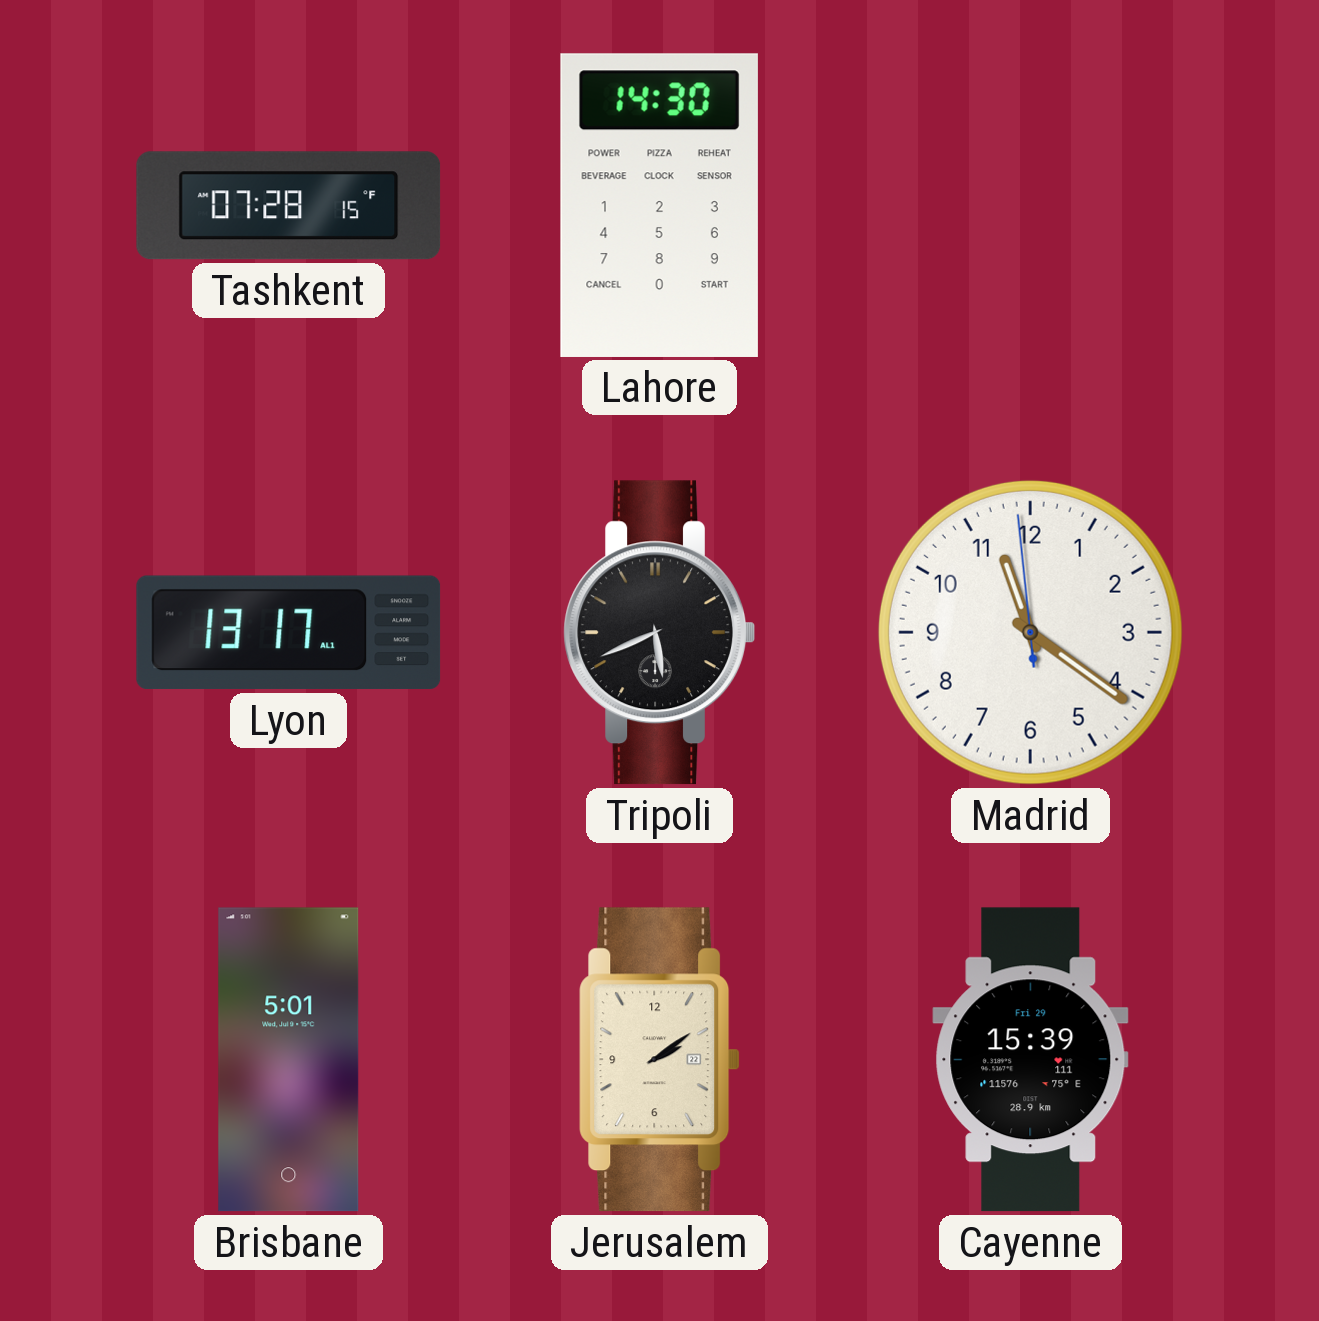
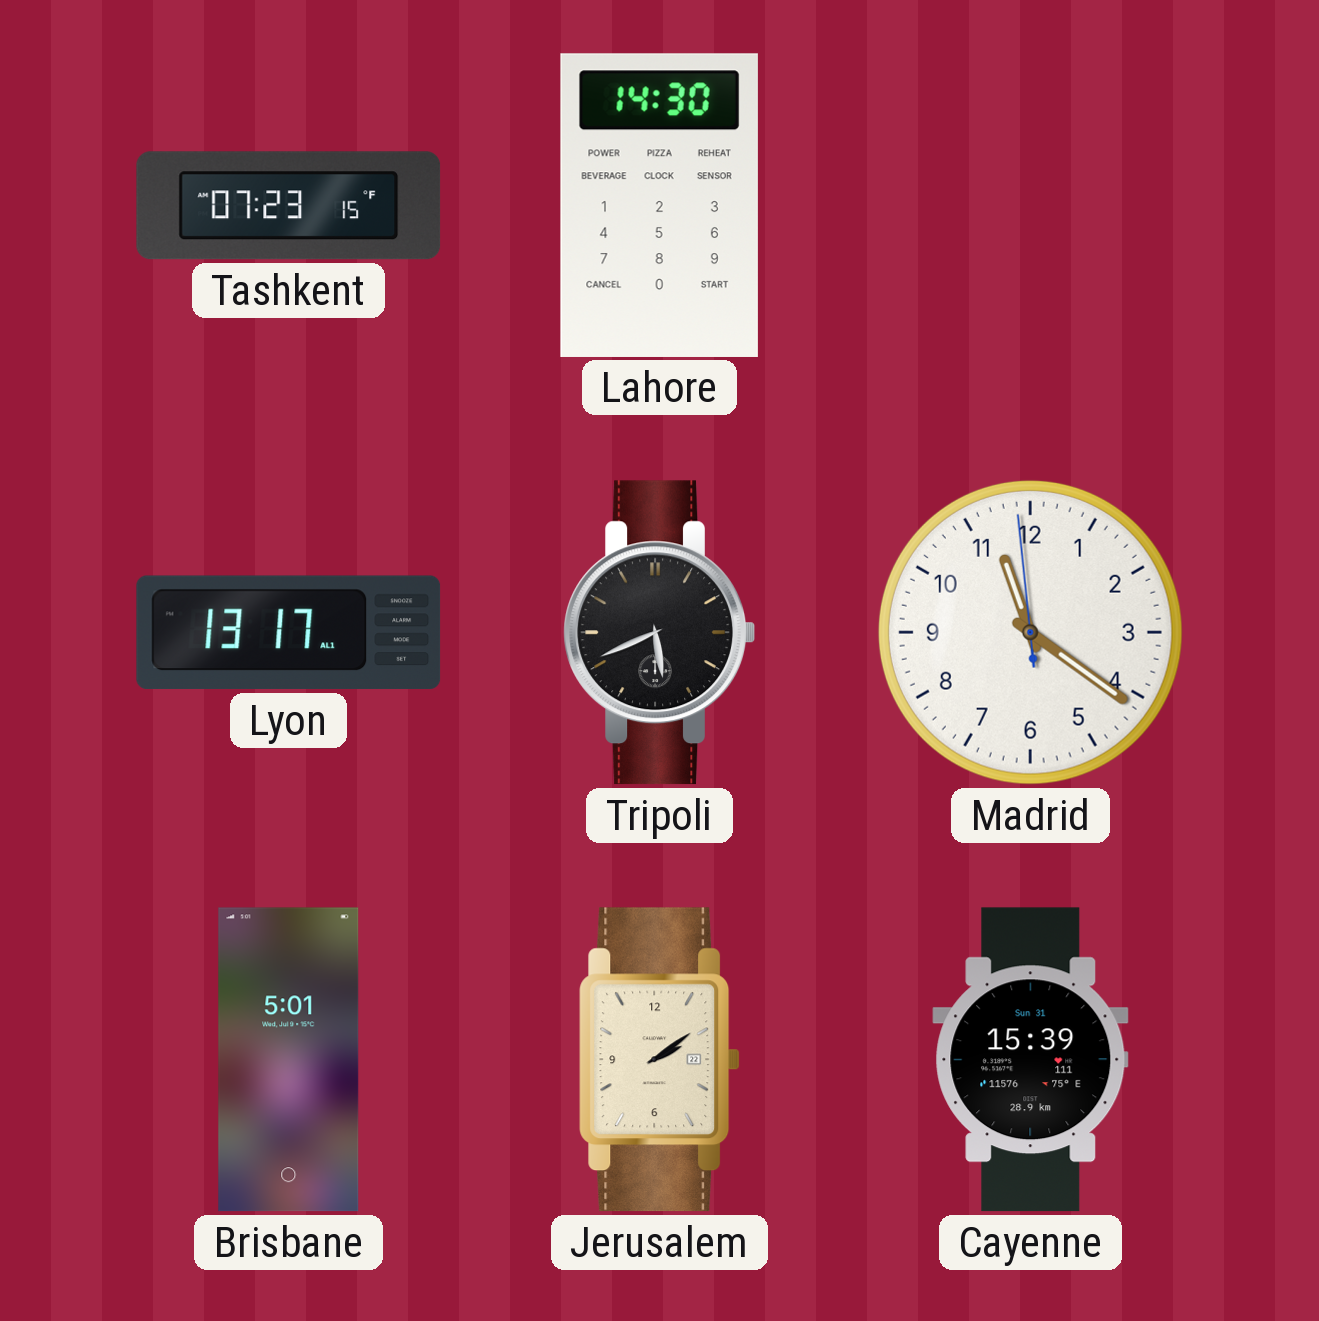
Tashkent: 07:28 -> 07:23 (289, 206)
Cayenne date: Fri 29 -> Sun 31 (1031, 1060)
